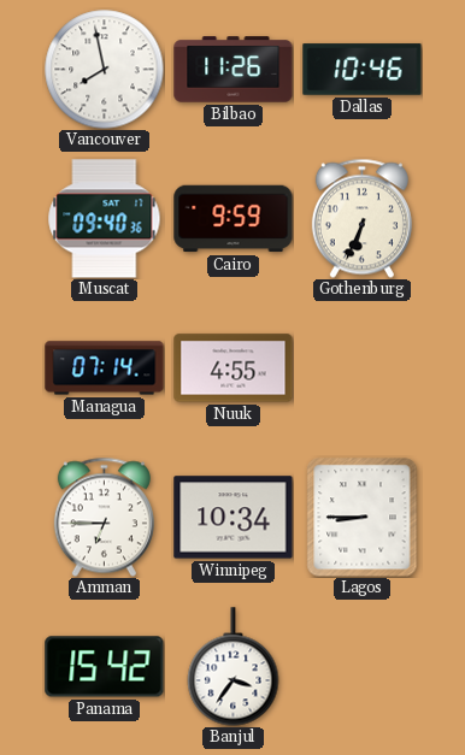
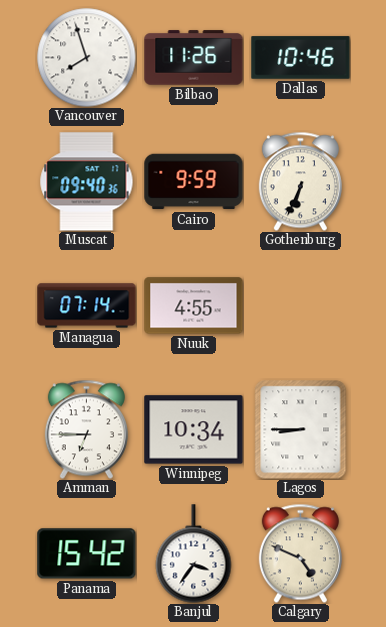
Vancouver: 7:58 -> 7:57 (87, 58)
Calgary: none -> 4:49 (300, 553)
